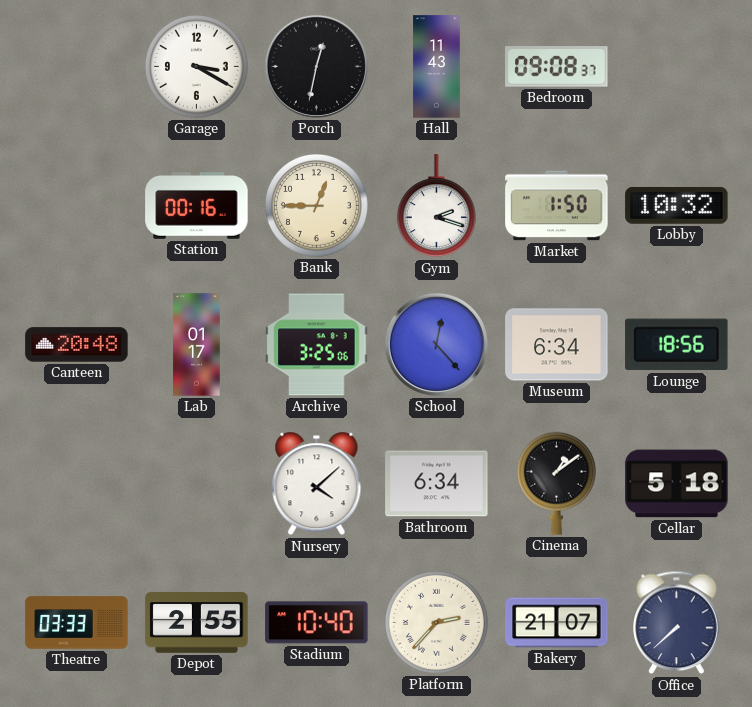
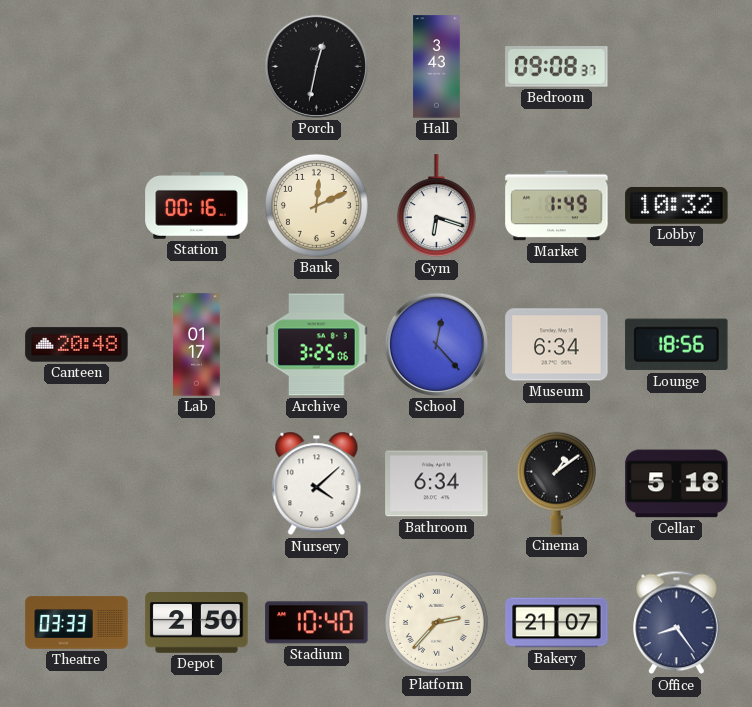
Garage: 3:20 -> none (196, 66)
Hall: 11:43 -> 3:43 (437, 67)
Bank: 12:45 -> 12:11 (316, 205)
Gym: 2:18 -> 6:18 (436, 206)
Market: 1:50 -> 1:49 (557, 206)
Depot: 2:55 -> 2:50 (197, 623)
Office: 7:38 -> 8:24 (677, 623)
